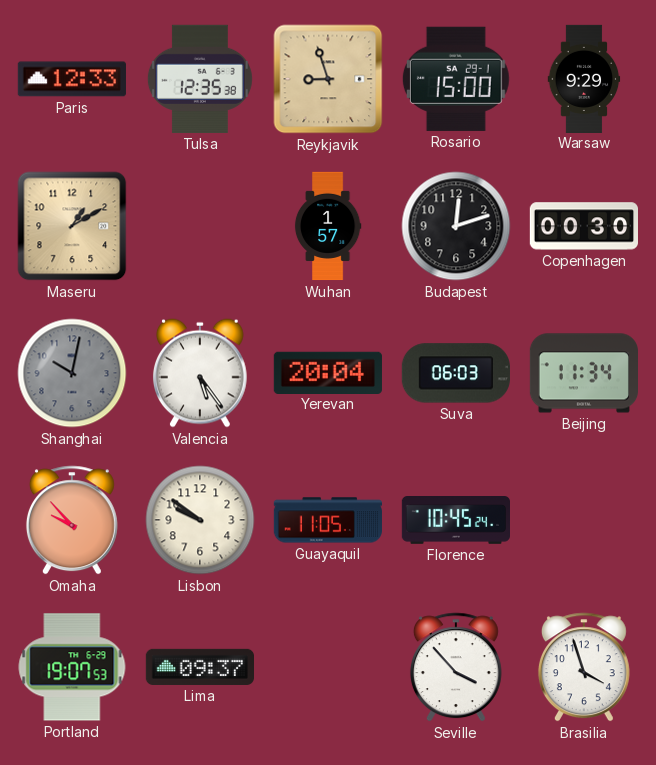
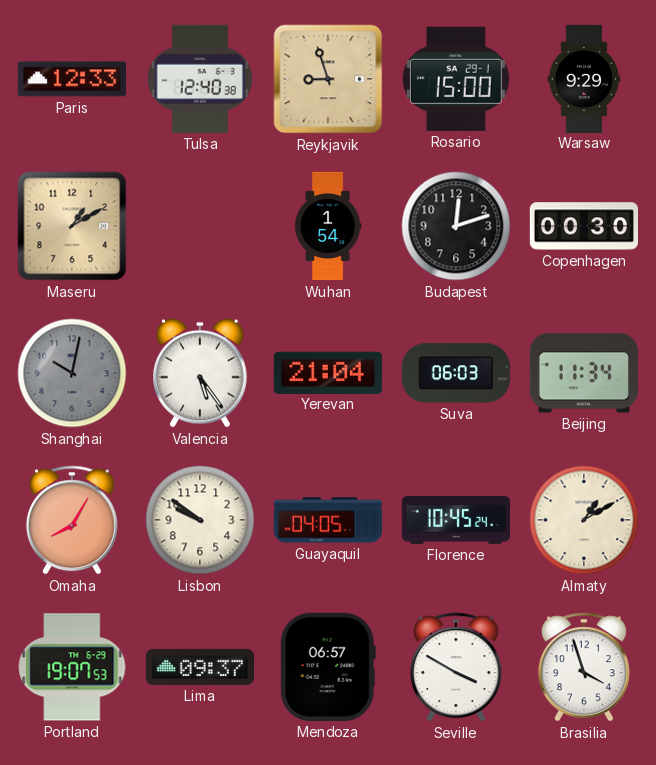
Tulsa: 12:35 -> 12:40 (200, 79)
Wuhan: 1:57 -> 1:54 (328, 226)
Yerevan: 20:04 -> 21:04 (328, 372)
Omaha: 9:53 -> 8:05 (72, 520)
Guayaquil: 11:05 -> 04:05 (327, 520)
Almaty: none -> 1:10 (584, 520)
Mendoza: none -> 06:57 (328, 667)
Seville: 3:53 -> 3:50 (456, 667)
